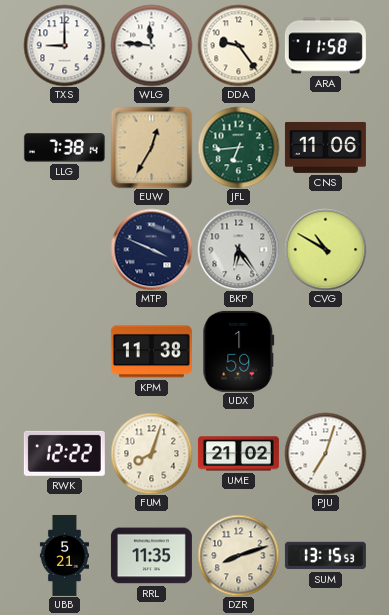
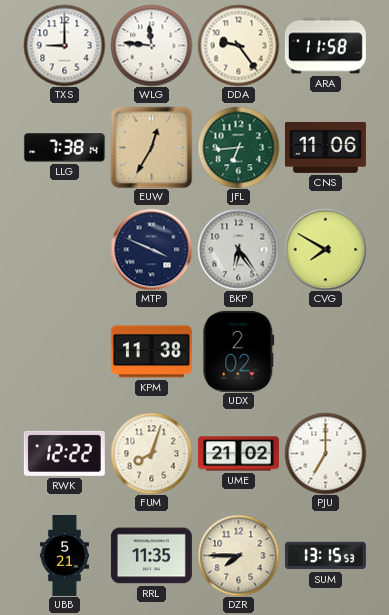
CVG: 10:50 -> 7:50 (325, 249)
UDX: 1:59 -> 2:02 (239, 351)
PJU: 7:03 -> 7:00 (325, 453)
DZR: 8:12 -> 7:45 (238, 555)
